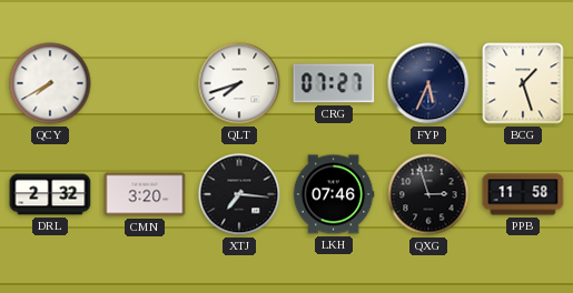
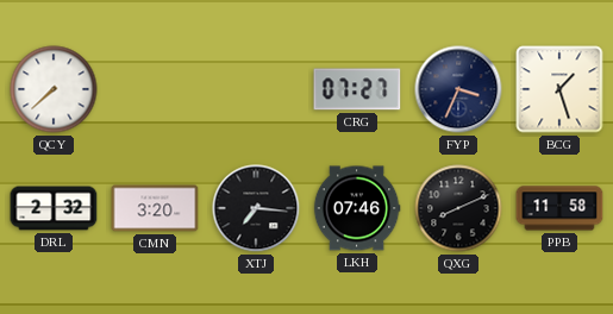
QCY: 7:40 -> 7:38 (54, 89)
QLT: 7:42 -> none (239, 83)
FYP: 5:34 -> 3:34 (458, 89)
QXG: 2:57 -> 8:11 (458, 208)
